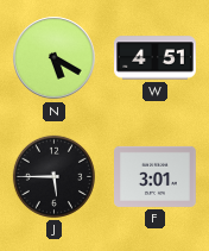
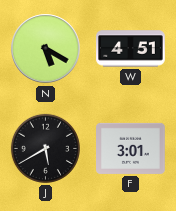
J: 5:45 -> 5:40 (45, 148)
